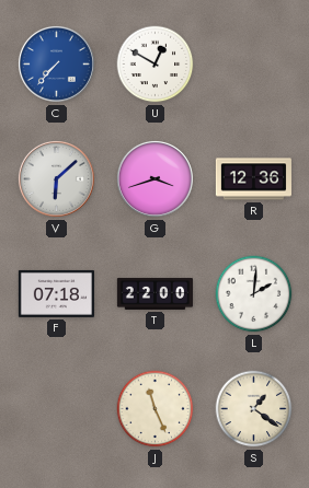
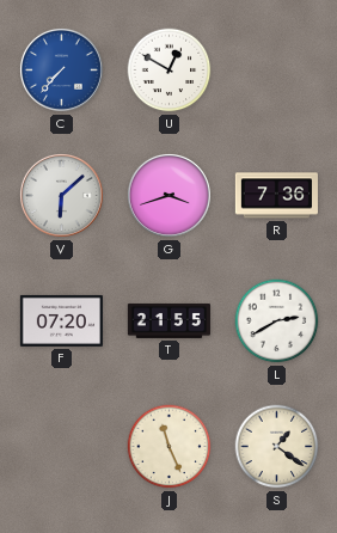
R: 12:36 -> 7:36 (276, 196)
F: 07:18 -> 07:20 (61, 320)
T: 22:00 -> 21:55 (168, 320)
L: 2:01 -> 2:40 (277, 321)
